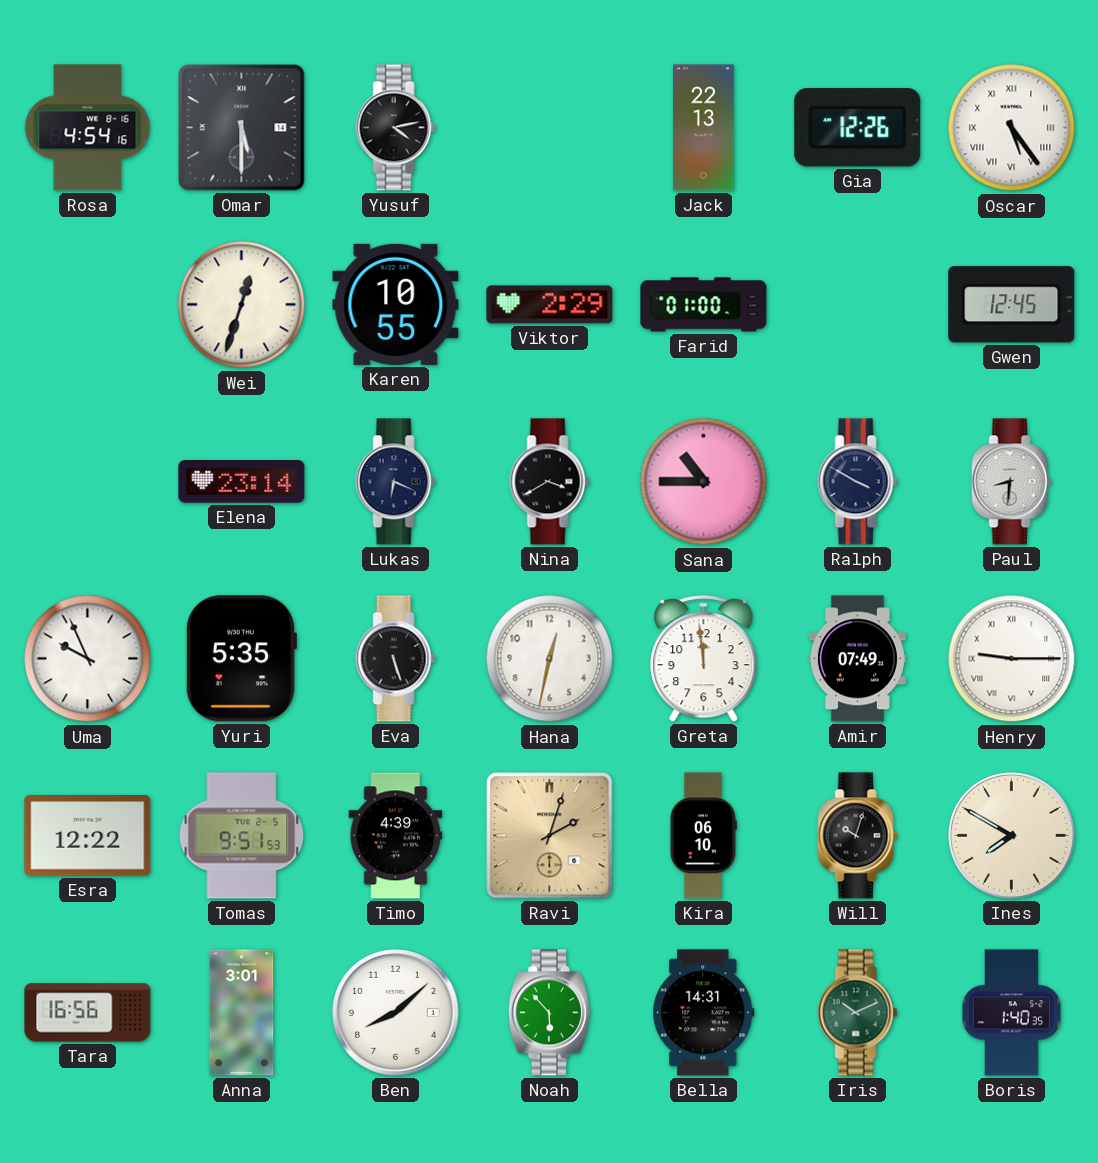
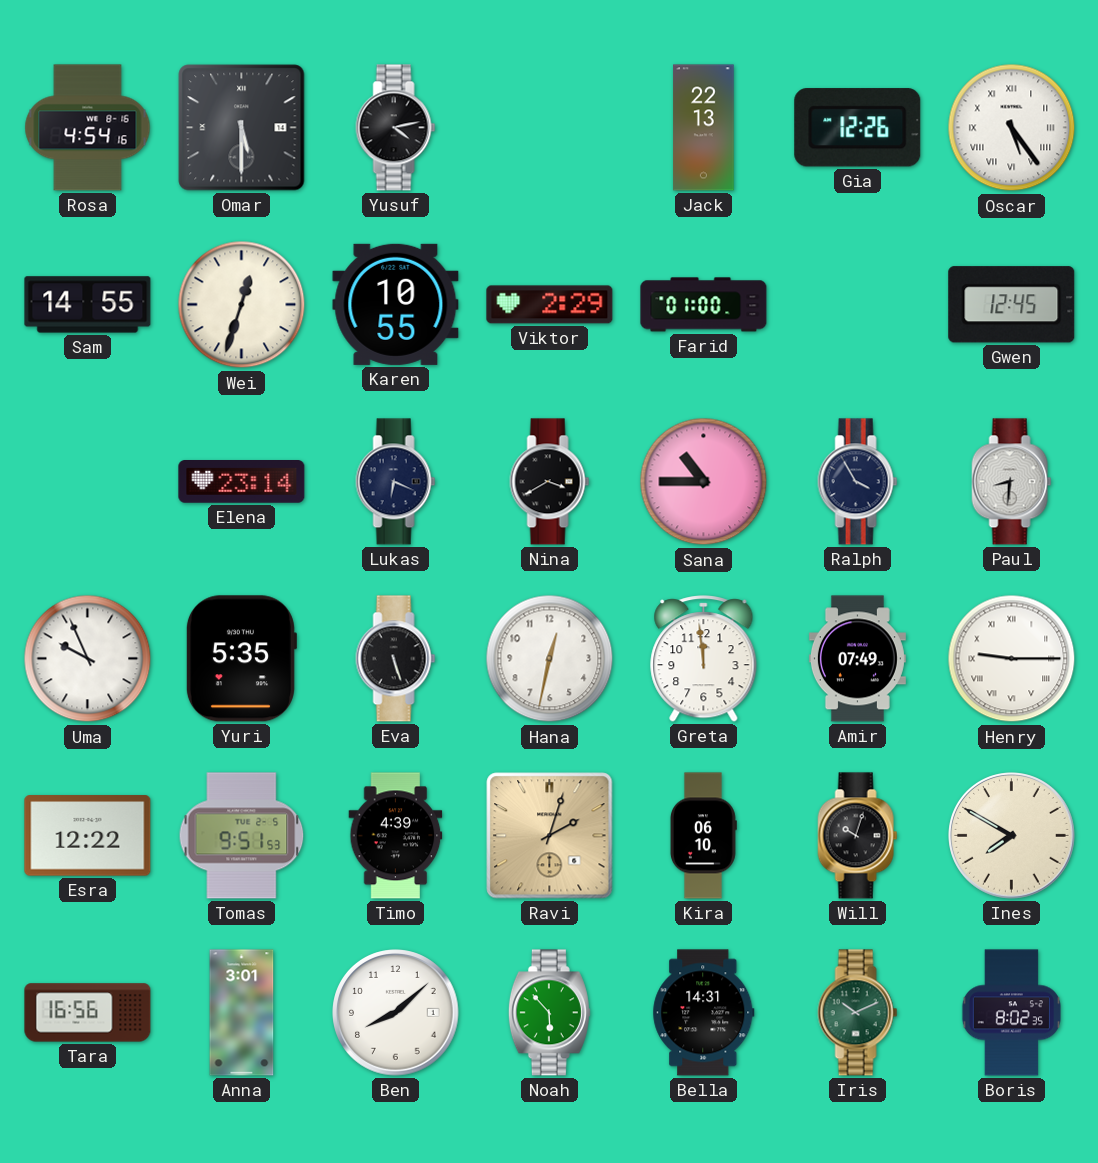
Sam: none -> 14:55 (88, 305)
Ralph: 3:50 -> 3:55 (858, 482)
Boris: 1:40 -> 8:02 (1011, 1013)
